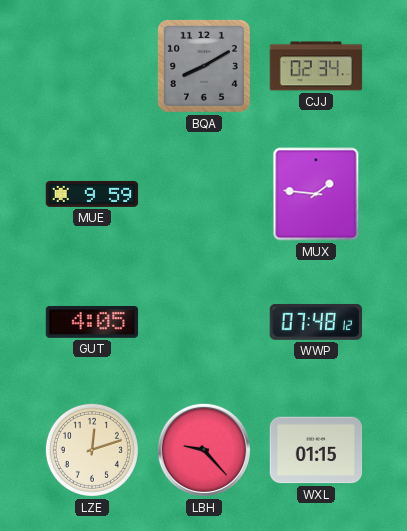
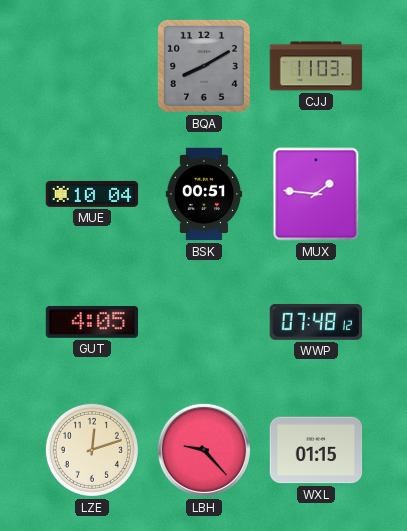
CJJ: 02:34 -> 11:03 (316, 66)
MUE: 9:59 -> 10:04 (92, 194)
BSK: none -> 00:51 (204, 194)
